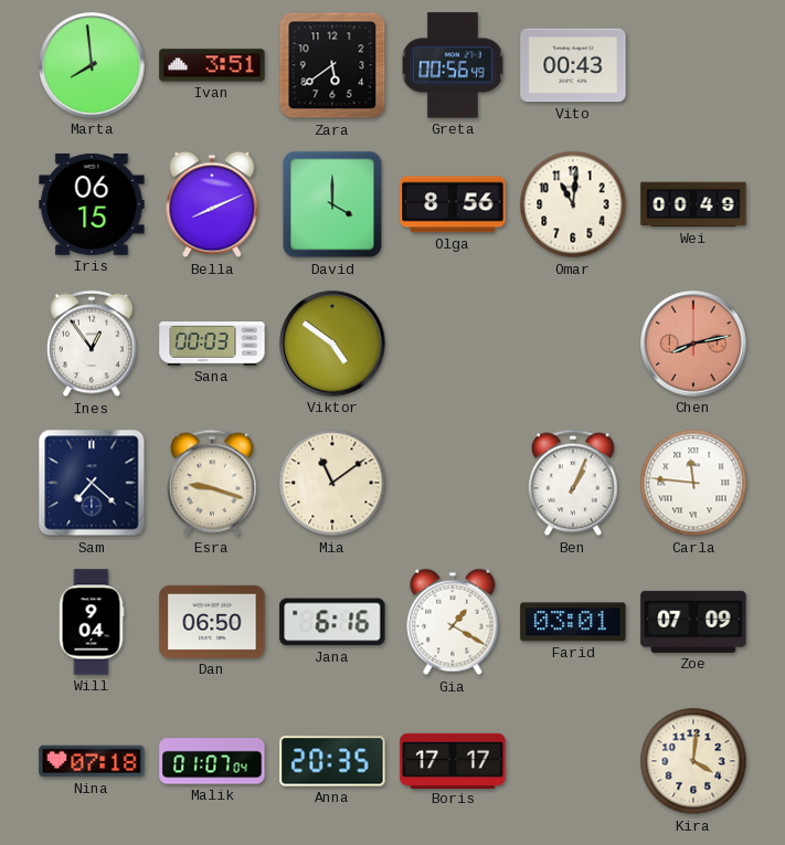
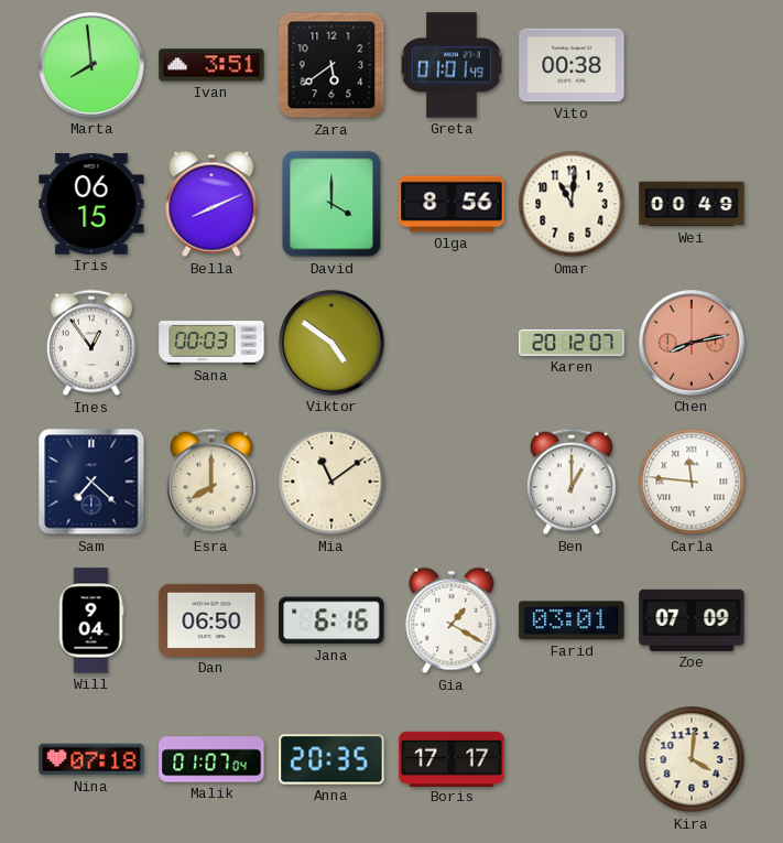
Greta: 00:56 -> 01:01 (452, 65)
Vito: 00:43 -> 00:38 (572, 65)
Karen: none -> 20:12 (572, 343)
Esra: 9:18 -> 8:00 (213, 482)
Ben: 1:04 -> 1:00 (573, 482)
